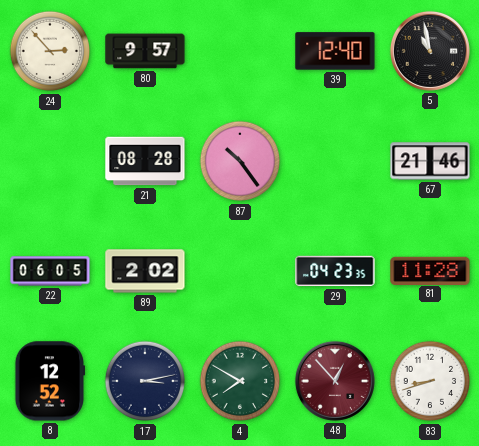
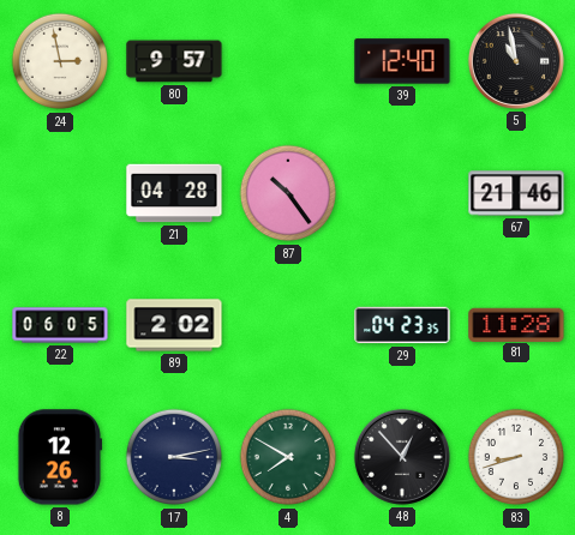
24: 2:53 -> 2:58 (60, 61)
21: 08:28 -> 04:28 (174, 193)
8: 12:52 -> 12:26 (60, 457)
48 dial: burgundy -> black (402, 457)
